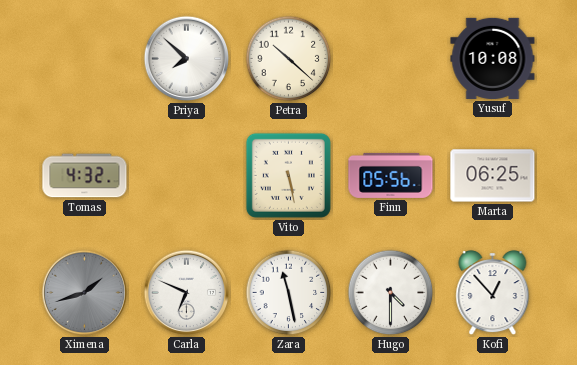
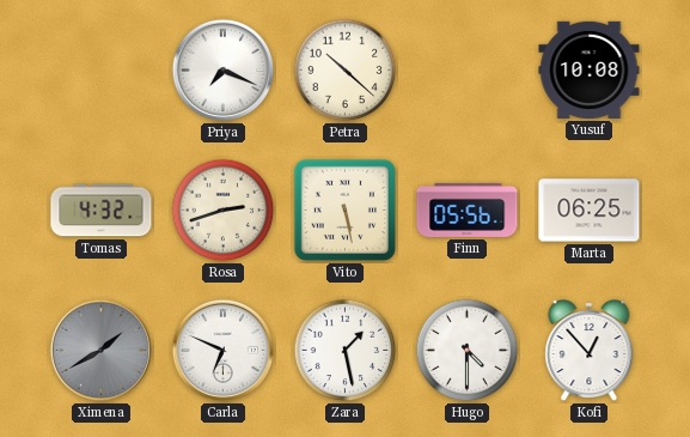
Priya: 7:52 -> 7:19 (224, 71)
Rosa: none -> 2:42 (224, 211)
Ximena: 1:42 -> 1:40 (102, 351)
Zara: 11:28 -> 1:28 (346, 351)
